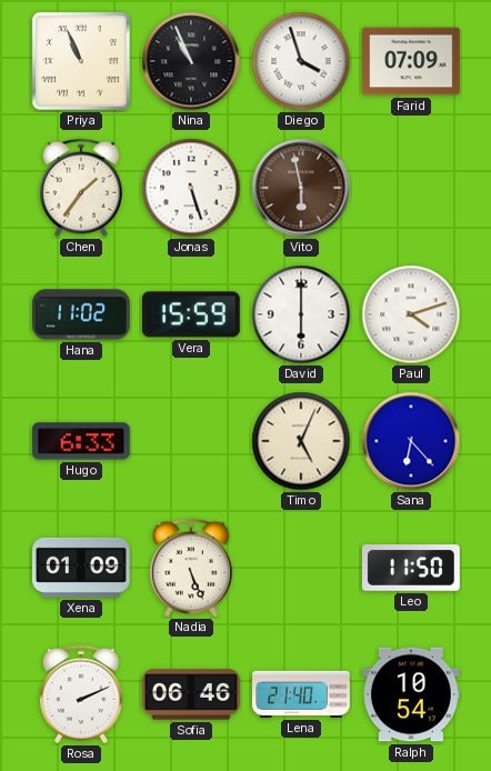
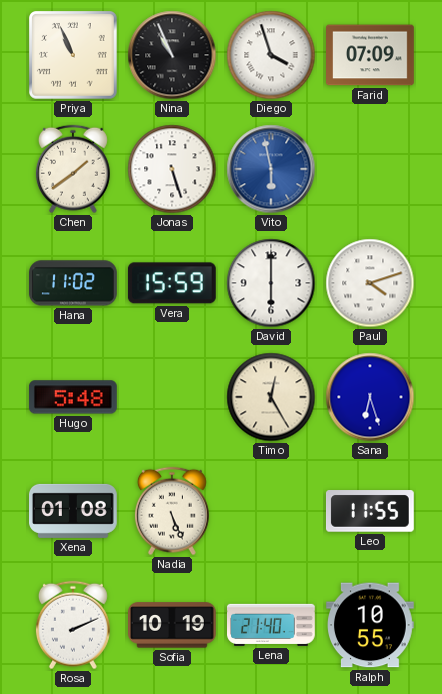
Chen: 1:36 -> 1:39 (73, 169)
Vito dial: brown -> blue (271, 169)
Hugo: 6:33 -> 5:48 (74, 397)
Timo: 5:04 -> 12:25 (271, 397)
Sana: 6:23 -> 6:27 (370, 397)
Xena: 01:09 -> 01:08 (74, 511)
Leo: 11:50 -> 11:55 (370, 511)
Sofia: 06:46 -> 10:19 (173, 625)
Ralph: 10:54 -> 10:55 (371, 625)
